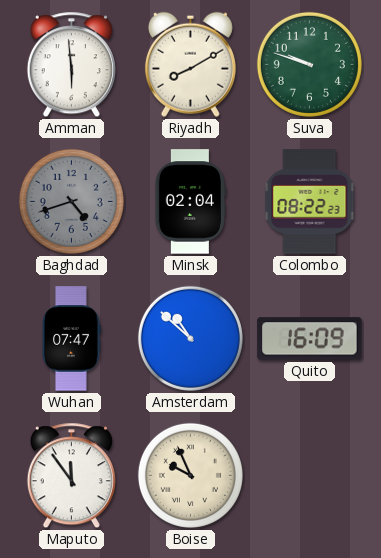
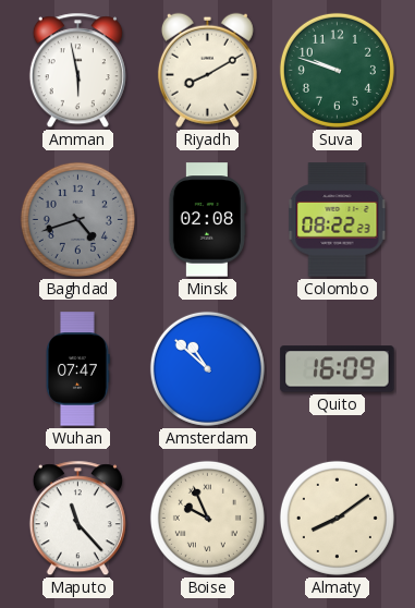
Amman: 5:59 -> 5:58 (77, 71)
Minsk: 02:04 -> 02:08 (207, 220)
Maputo: 11:54 -> 11:23 (77, 519)
Almaty: none -> 8:09 (337, 518)
